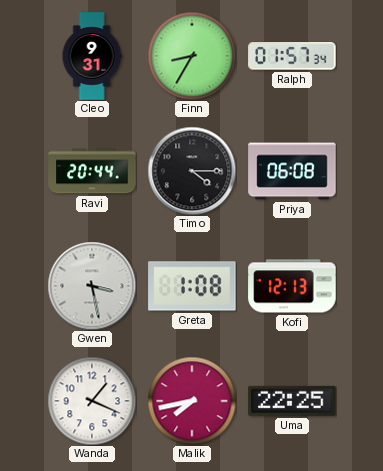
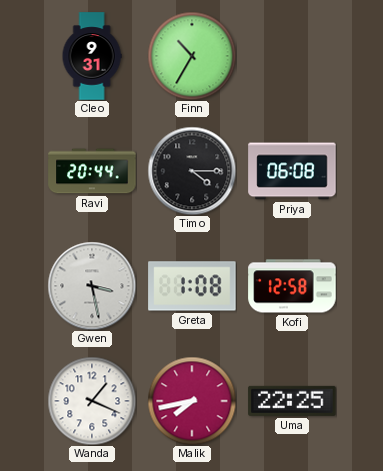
Finn: 8:35 -> 10:35 (192, 56)
Ralph: 01:57 -> none (292, 56)
Kofi: 12:13 -> 12:58 (292, 286)
